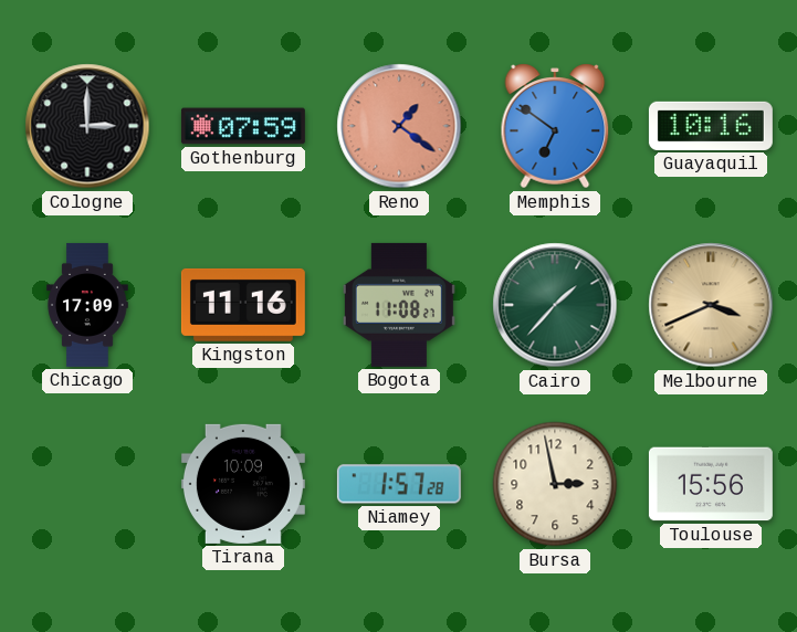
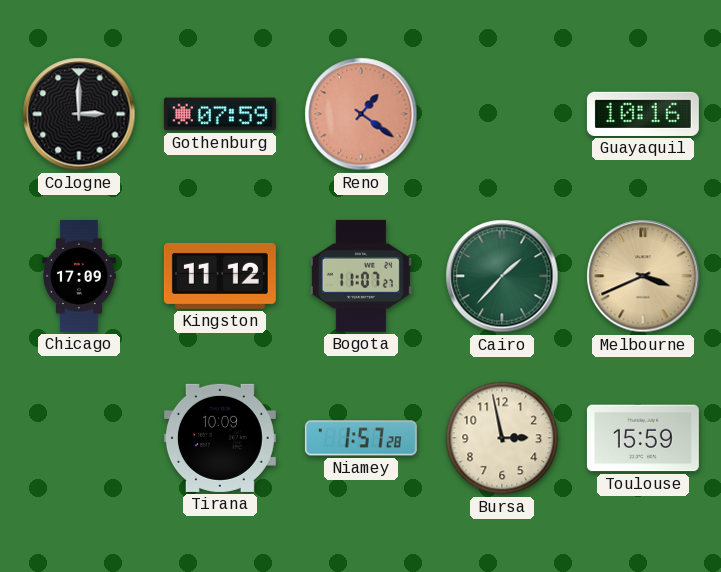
Memphis: 6:51 -> none (555, 126)
Kingston: 11:16 -> 11:12 (220, 276)
Bogota: 11:08 -> 11:07 (361, 276)
Toulouse: 15:56 -> 15:59 (643, 438)
